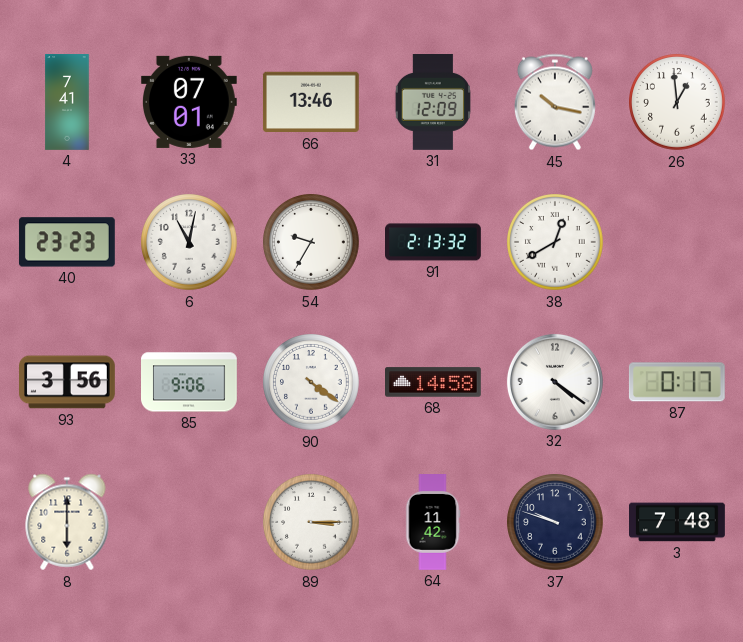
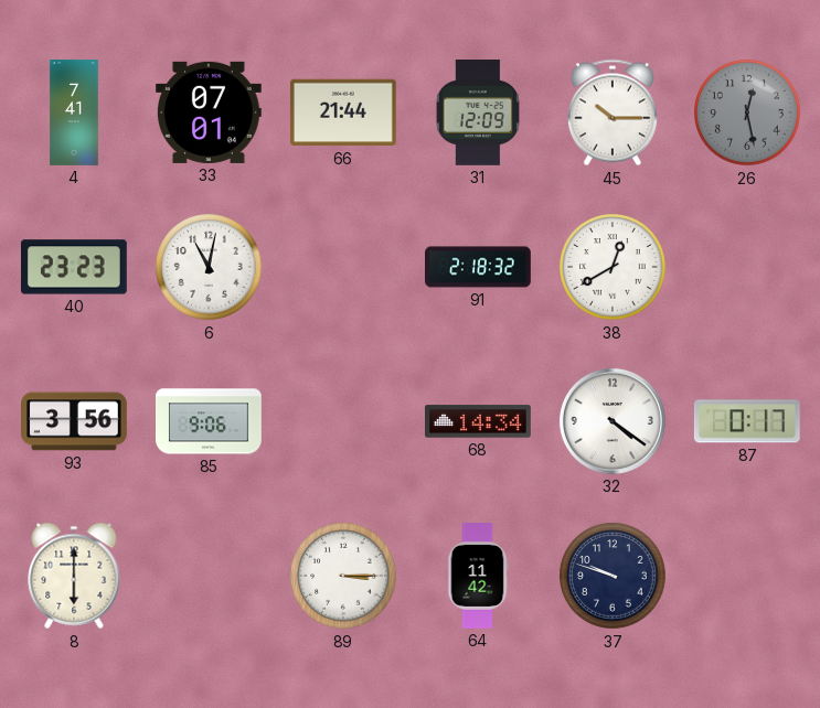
66: 13:46 -> 21:44 (343, 112)
45: 10:17 -> 10:15 (613, 112)
26: 12:59 -> 12:28 (748, 114)
26 dial: white -> grey (748, 114)
54: 9:35 -> none (312, 243)
91: 2:13 -> 2:18 (479, 267)
90: 4:21 -> none (312, 383)
68: 14:58 -> 14:34 (479, 421)
3: 7:48 -> none (677, 522)
